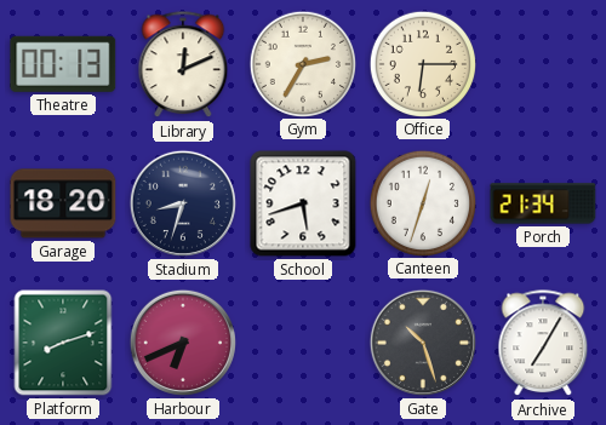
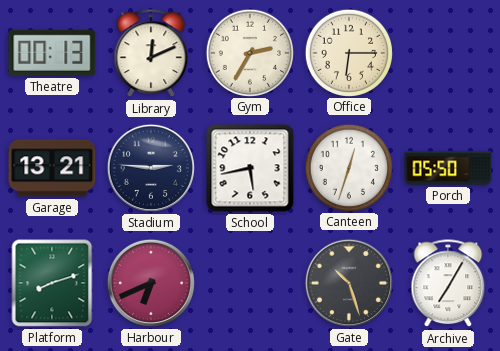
Garage: 18:20 -> 13:21 (52, 168)
Stadium: 8:33 -> 2:46 (151, 168)
School: 5:42 -> 5:43 (250, 168)
Porch: 21:34 -> 05:50 (448, 168)
